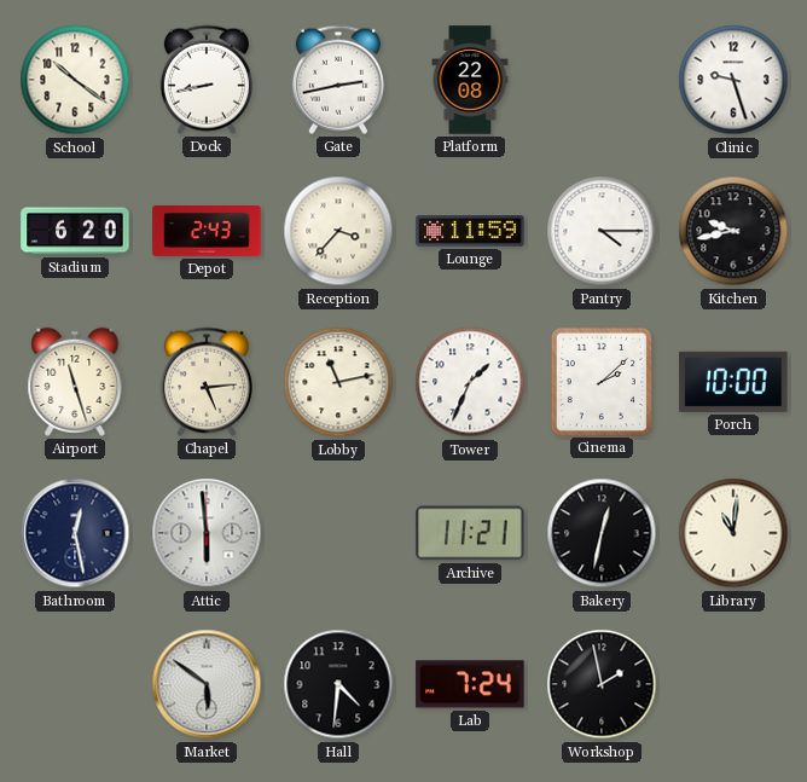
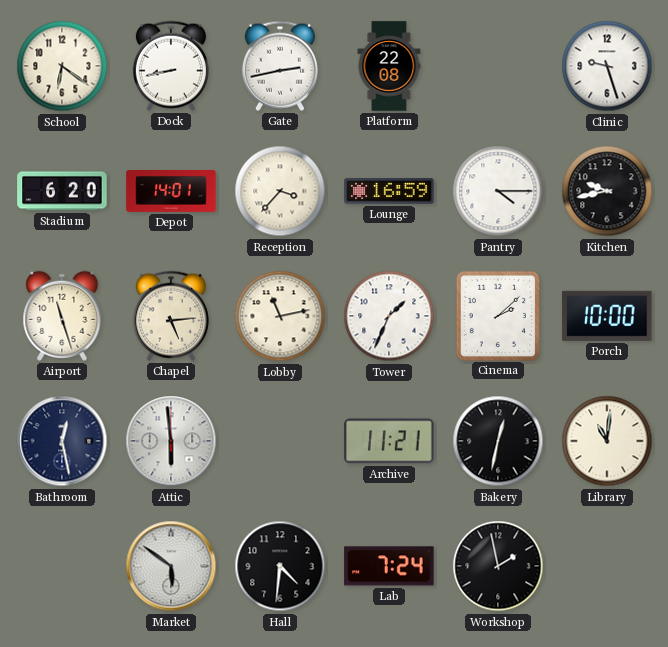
School: 10:21 -> 6:21 (62, 66)
Depot: 2:43 -> 14:01 (171, 192)
Lounge: 11:59 -> 16:59 (389, 191)
